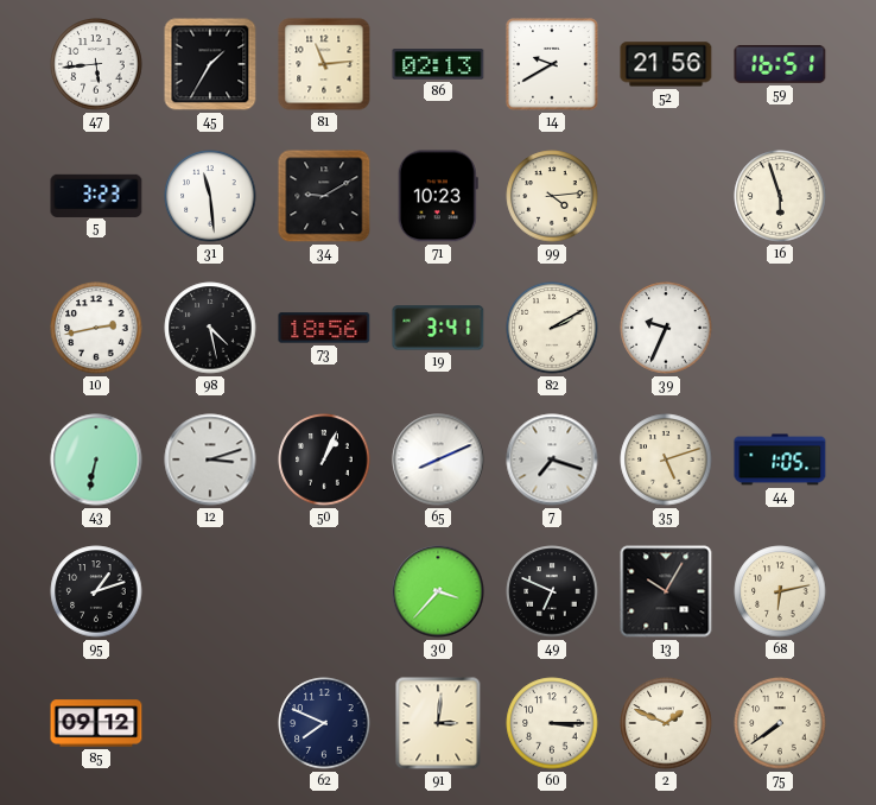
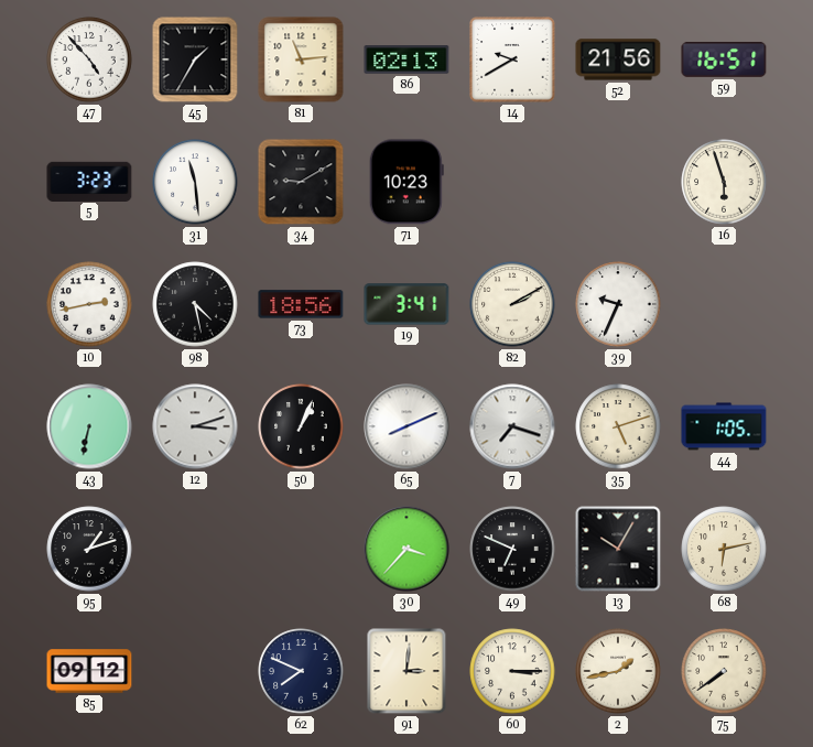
47: 5:44 -> 4:53 (89, 59)
99: 4:14 -> none (552, 196)
2: 1:49 -> 1:43 (618, 671)
